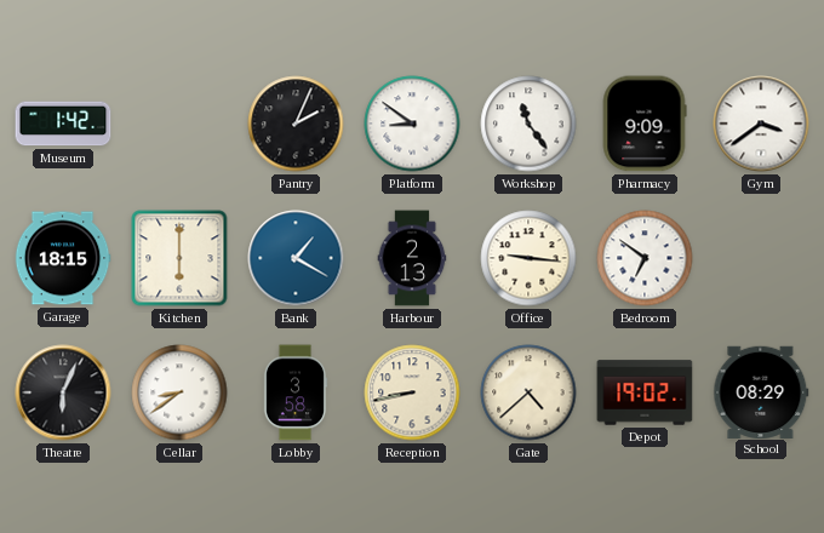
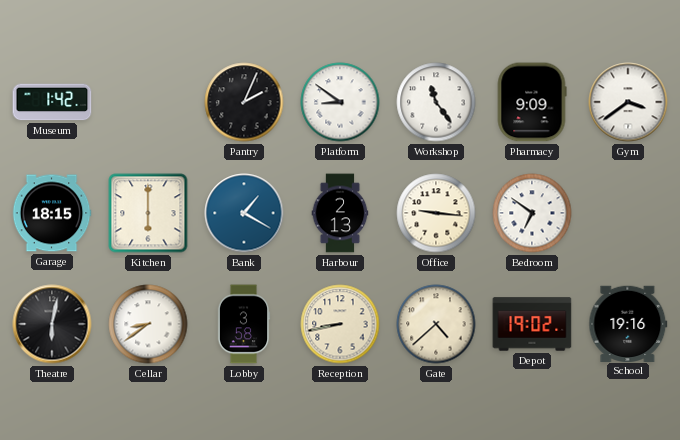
Theatre: 6:04 -> 6:02 (52, 324)
School: 08:29 -> 19:16 (628, 323)
